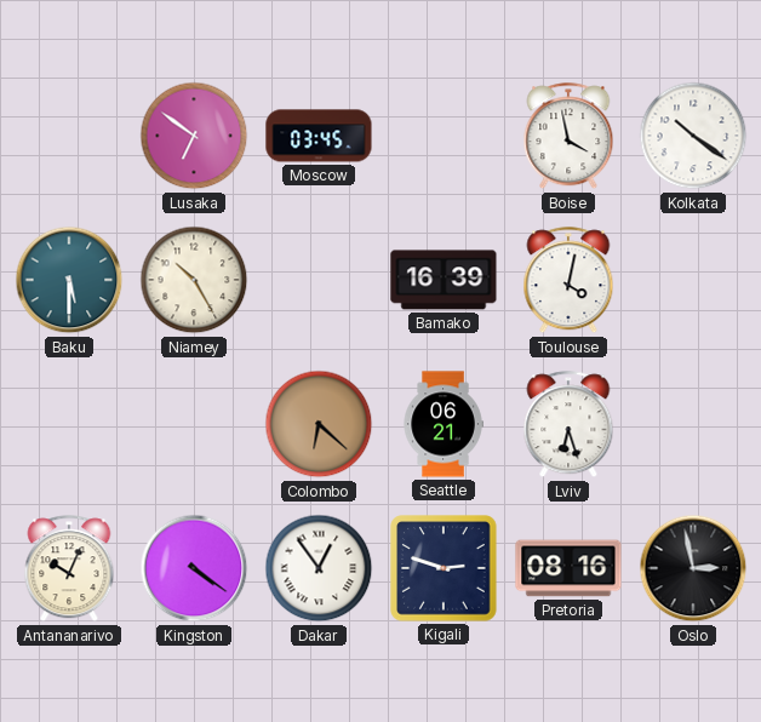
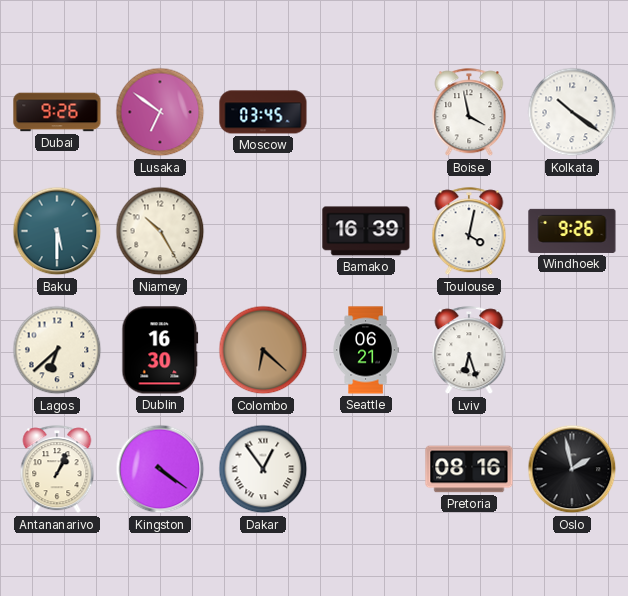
Dubai: none -> 9:26 (57, 112)
Windhoek: none -> 9:26 (572, 231)
Lagos: none -> 6:38 (57, 350)
Dublin: none -> 16:30 (160, 350)
Antananarivo: 10:04 -> 1:04 (57, 470)
Kigali: 2:48 -> none (444, 568)
Oslo: 2:58 -> 1:58 (572, 469)
